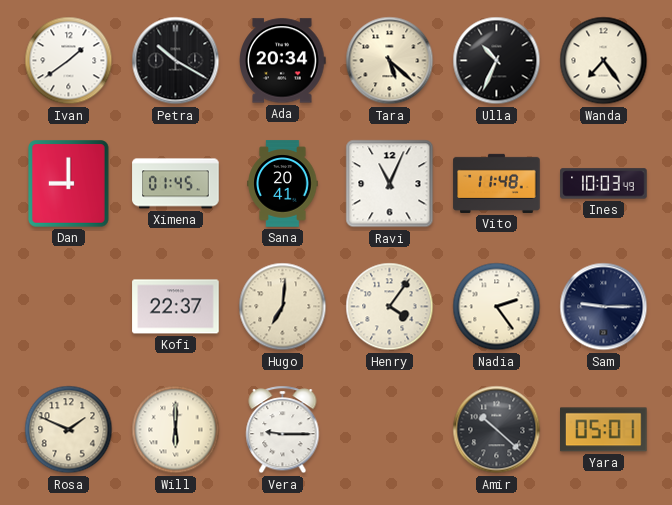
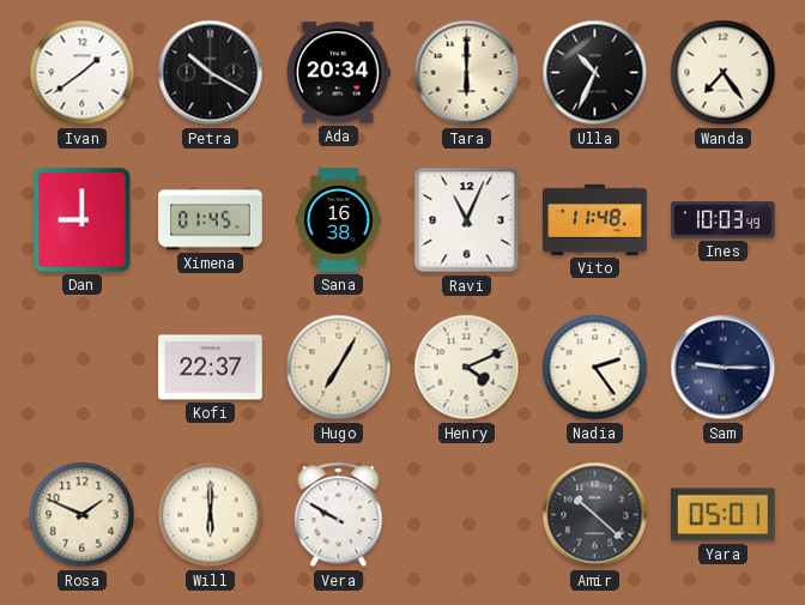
Tara: 5:22 -> 6:00 (467, 73)
Sana: 20:41 -> 16:38 (339, 220)
Hugo: 7:01 -> 7:05 (339, 368)
Henry: 4:06 -> 4:11 (467, 368)
Vera: 9:15 -> 9:50 (339, 515)
